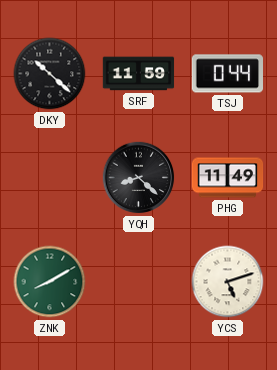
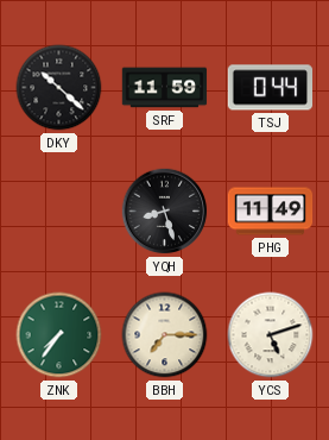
YQH: 8:22 -> 8:27 (165, 212)
ZNK: 8:10 -> 7:36 (59, 335)
BBH: none -> 7:15 (165, 335)
